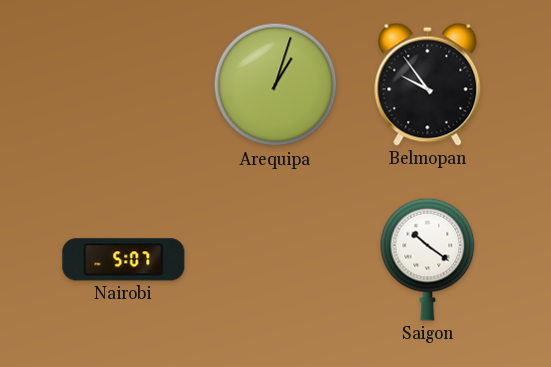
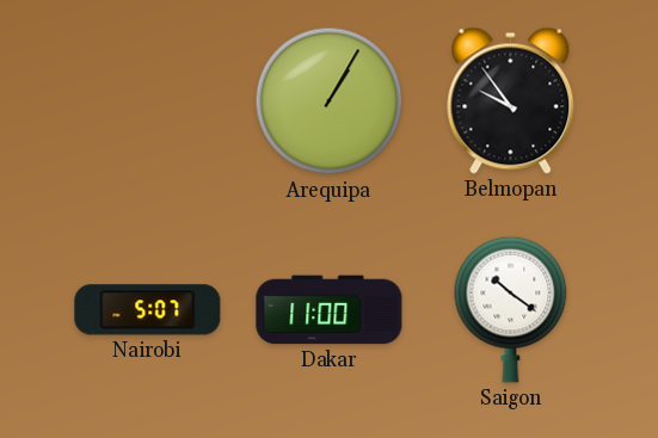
Arequipa: 1:03 -> 1:05 (330, 101)
Dakar: none -> 11:00 (330, 310)
